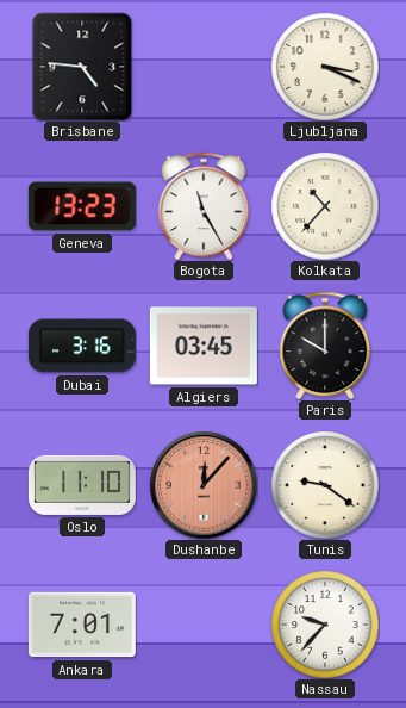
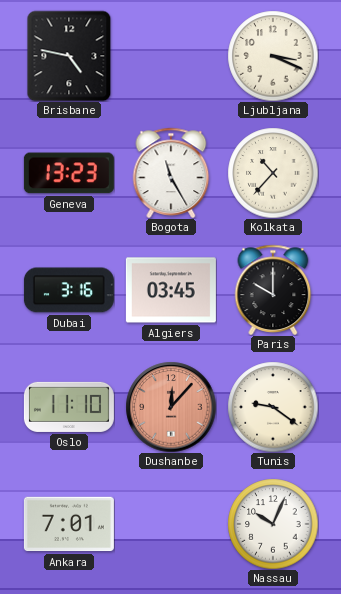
Brisbane: 4:46 -> 4:47 (69, 56)
Nassau: 9:37 -> 10:04 (273, 524)
